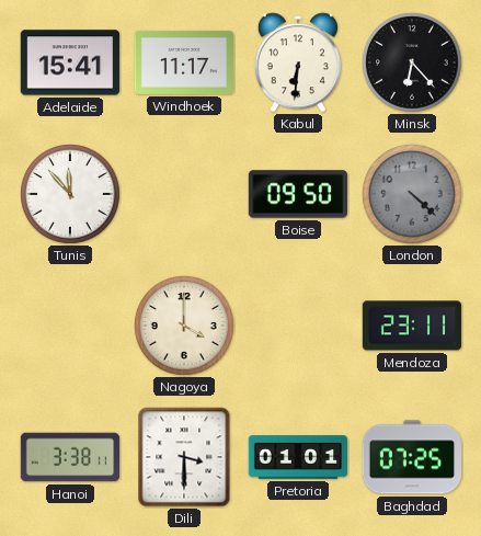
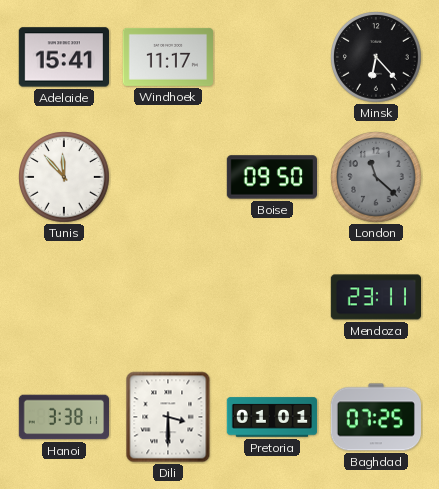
Kabul: 6:31 -> none (298, 62)
London: 4:22 -> 11:22 (377, 178)
Nagoya: 4:00 -> none (185, 327)
